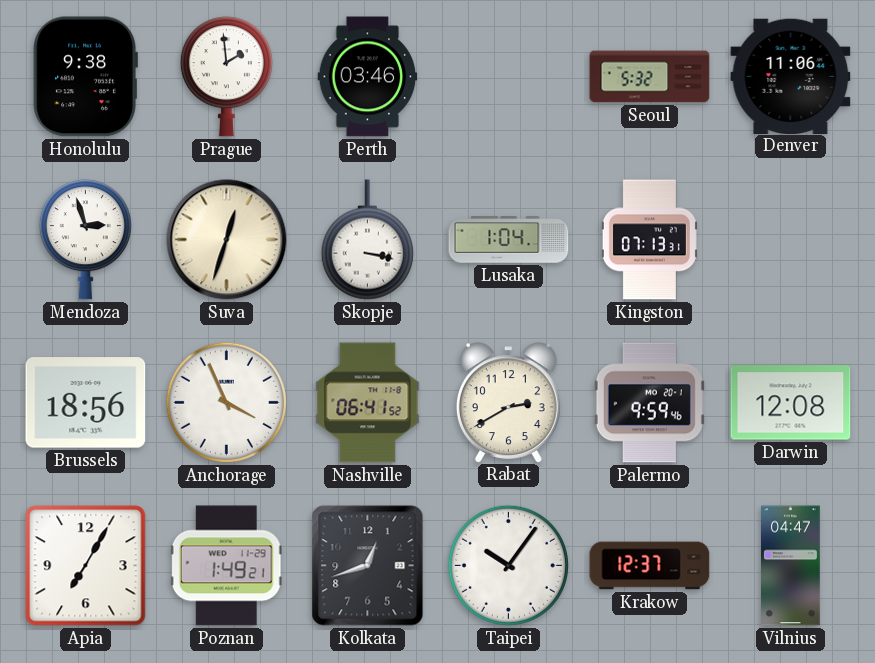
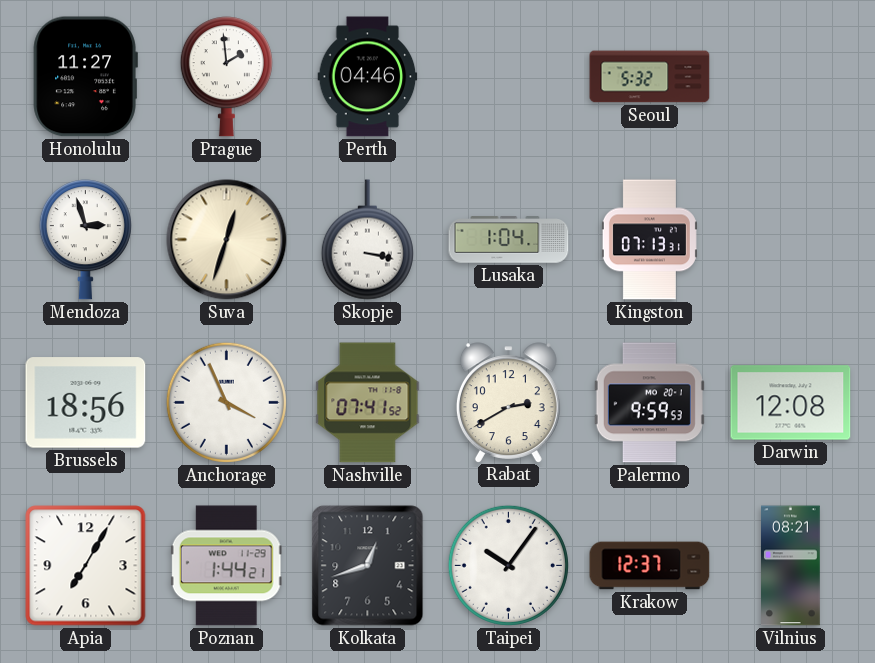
Honolulu: 9:38 -> 11:27 (85, 77)
Perth: 03:46 -> 04:46 (368, 77)
Denver: 11:06 -> none (791, 76)
Nashville: 06:41 -> 07:41 (368, 403)
Palermo: 9:59:46 -> 9:59:53 (649, 403)
Poznan: 1:49 -> 1:44 (226, 566)
Vilnius: 04:47 -> 08:21 (791, 566)
